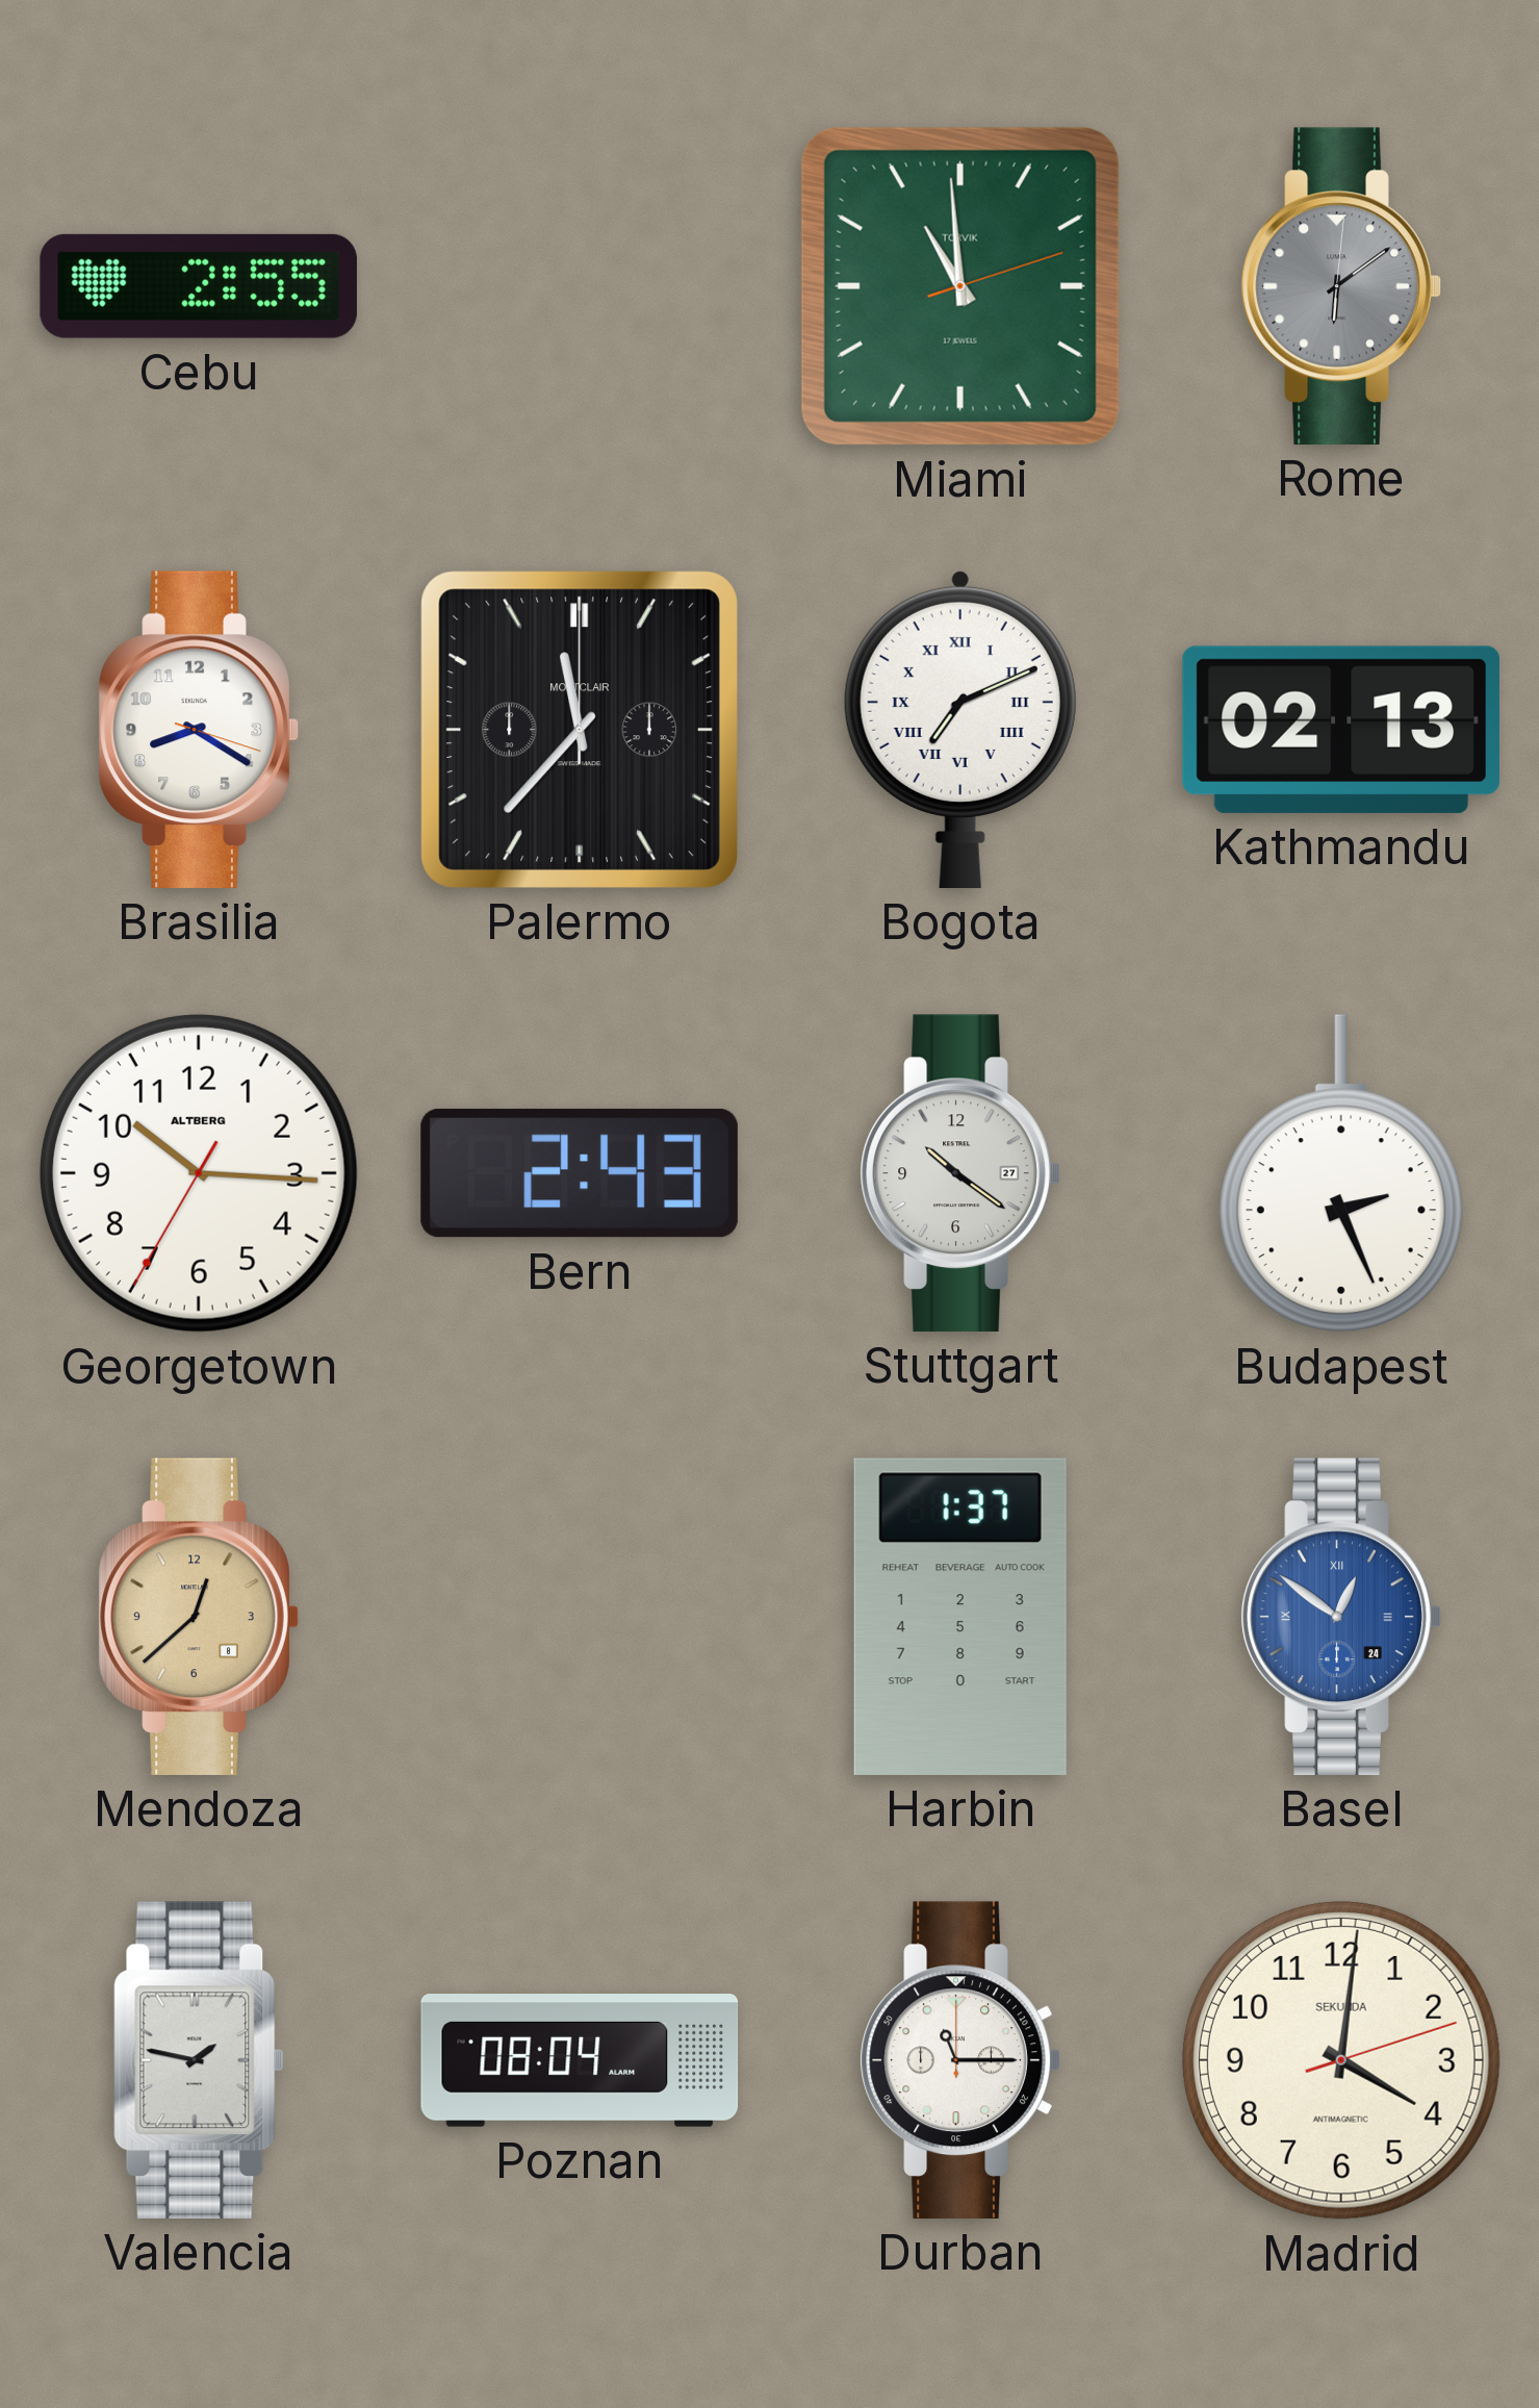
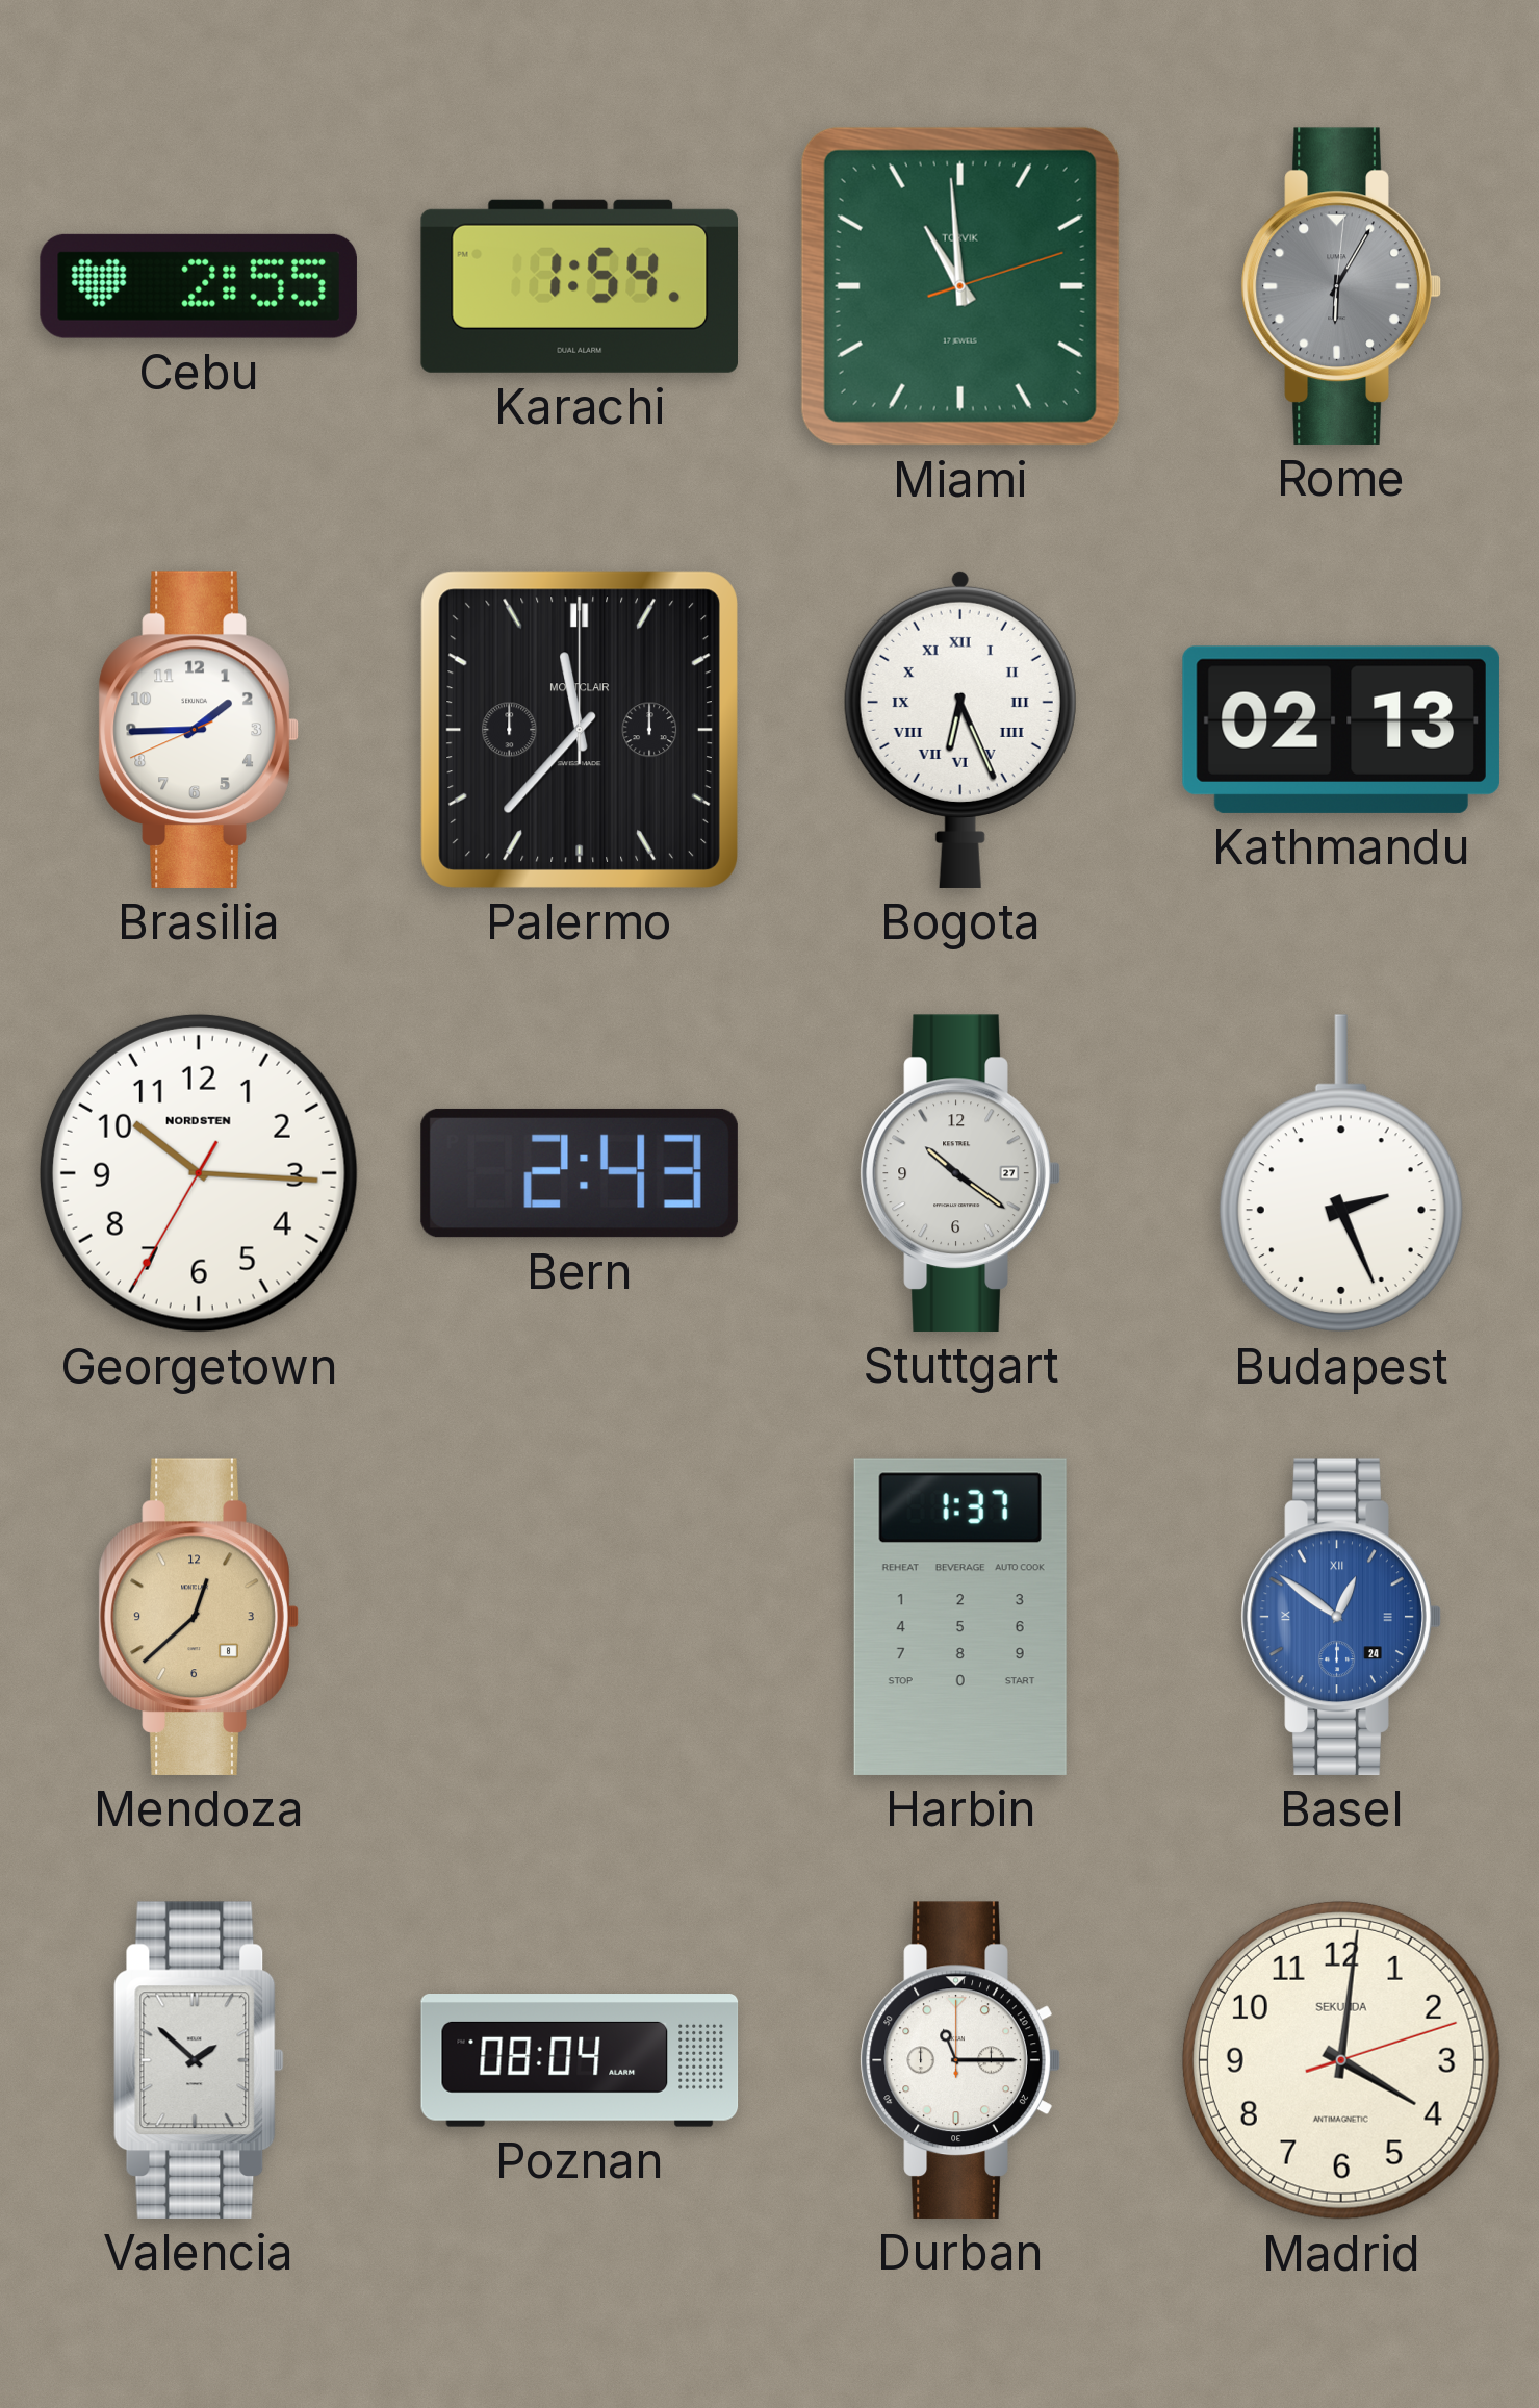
Karachi: none -> 1:54 (579, 286)
Rome: 6:09 -> 6:05 (1341, 286)
Brasilia: 8:20 -> 1:44 (199, 730)
Bogota: 7:11 -> 6:26 (960, 729)
Georgetown brand: ALTBERG -> NORDSTEN (199, 1173)
Valencia: 1:47 -> 1:52 (199, 2060)
